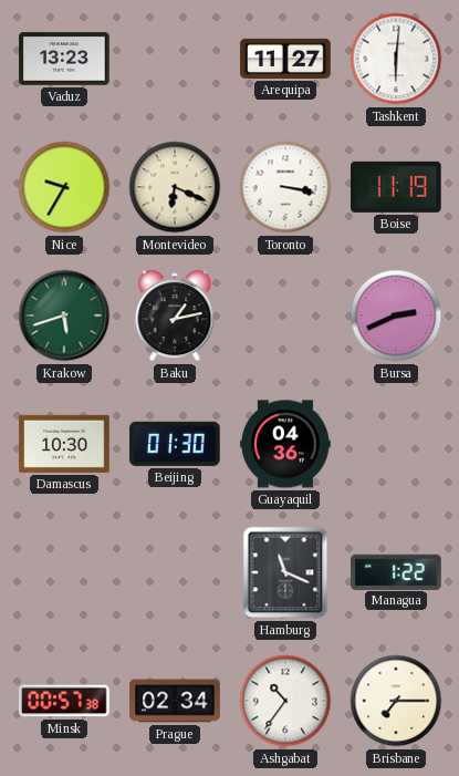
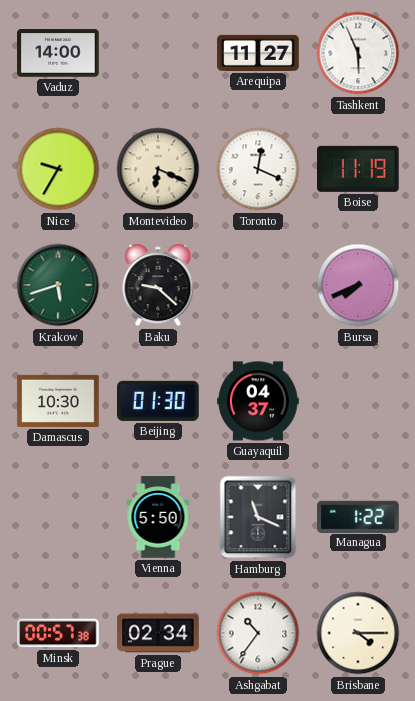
Vaduz: 13:23 -> 14:00 (58, 53)
Tashkent: 6:01 -> 5:56 (358, 53)
Toronto: 3:17 -> 12:19 (258, 169)
Baku: 1:13 -> 9:22 (158, 285)
Bursa: 2:41 -> 7:41 (358, 285)
Guayaquil: 04:36 -> 04:37 (258, 401)
Vienna: none -> 5:50 (158, 517)
Brisbane: 7:15 -> 4:15 (358, 633)
